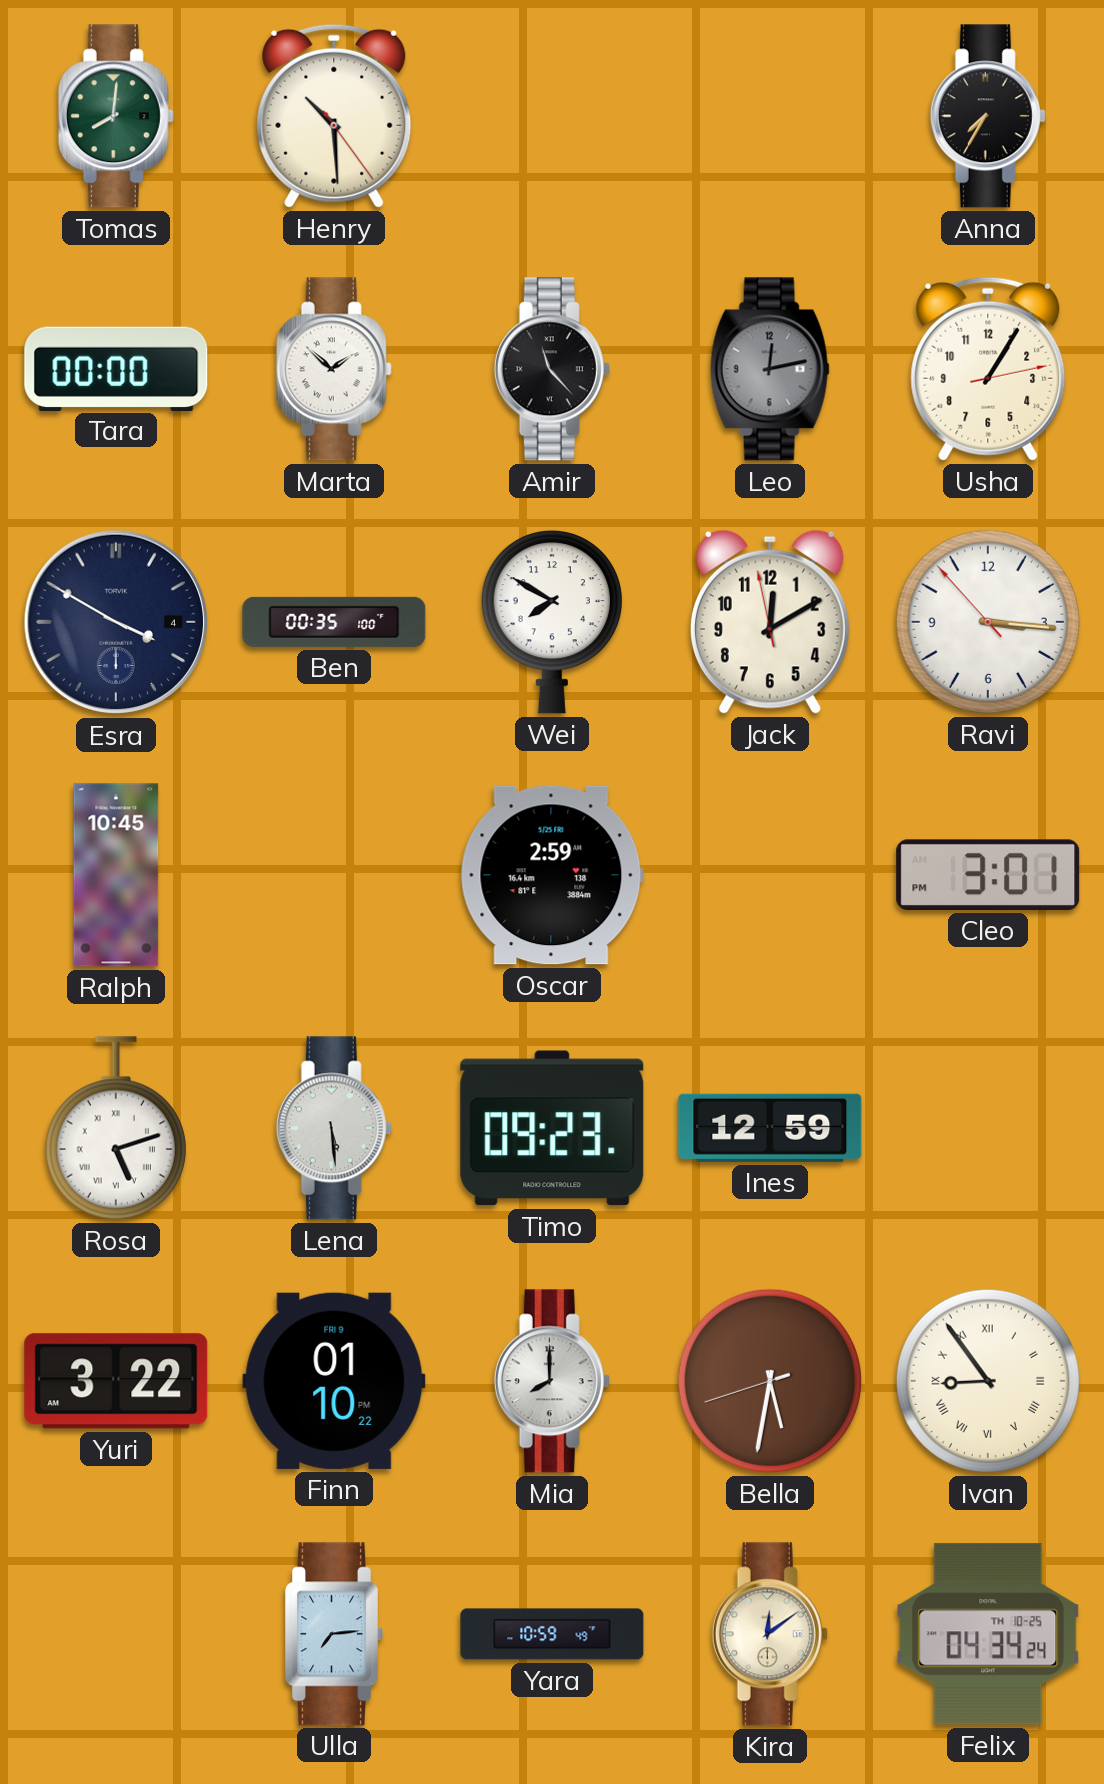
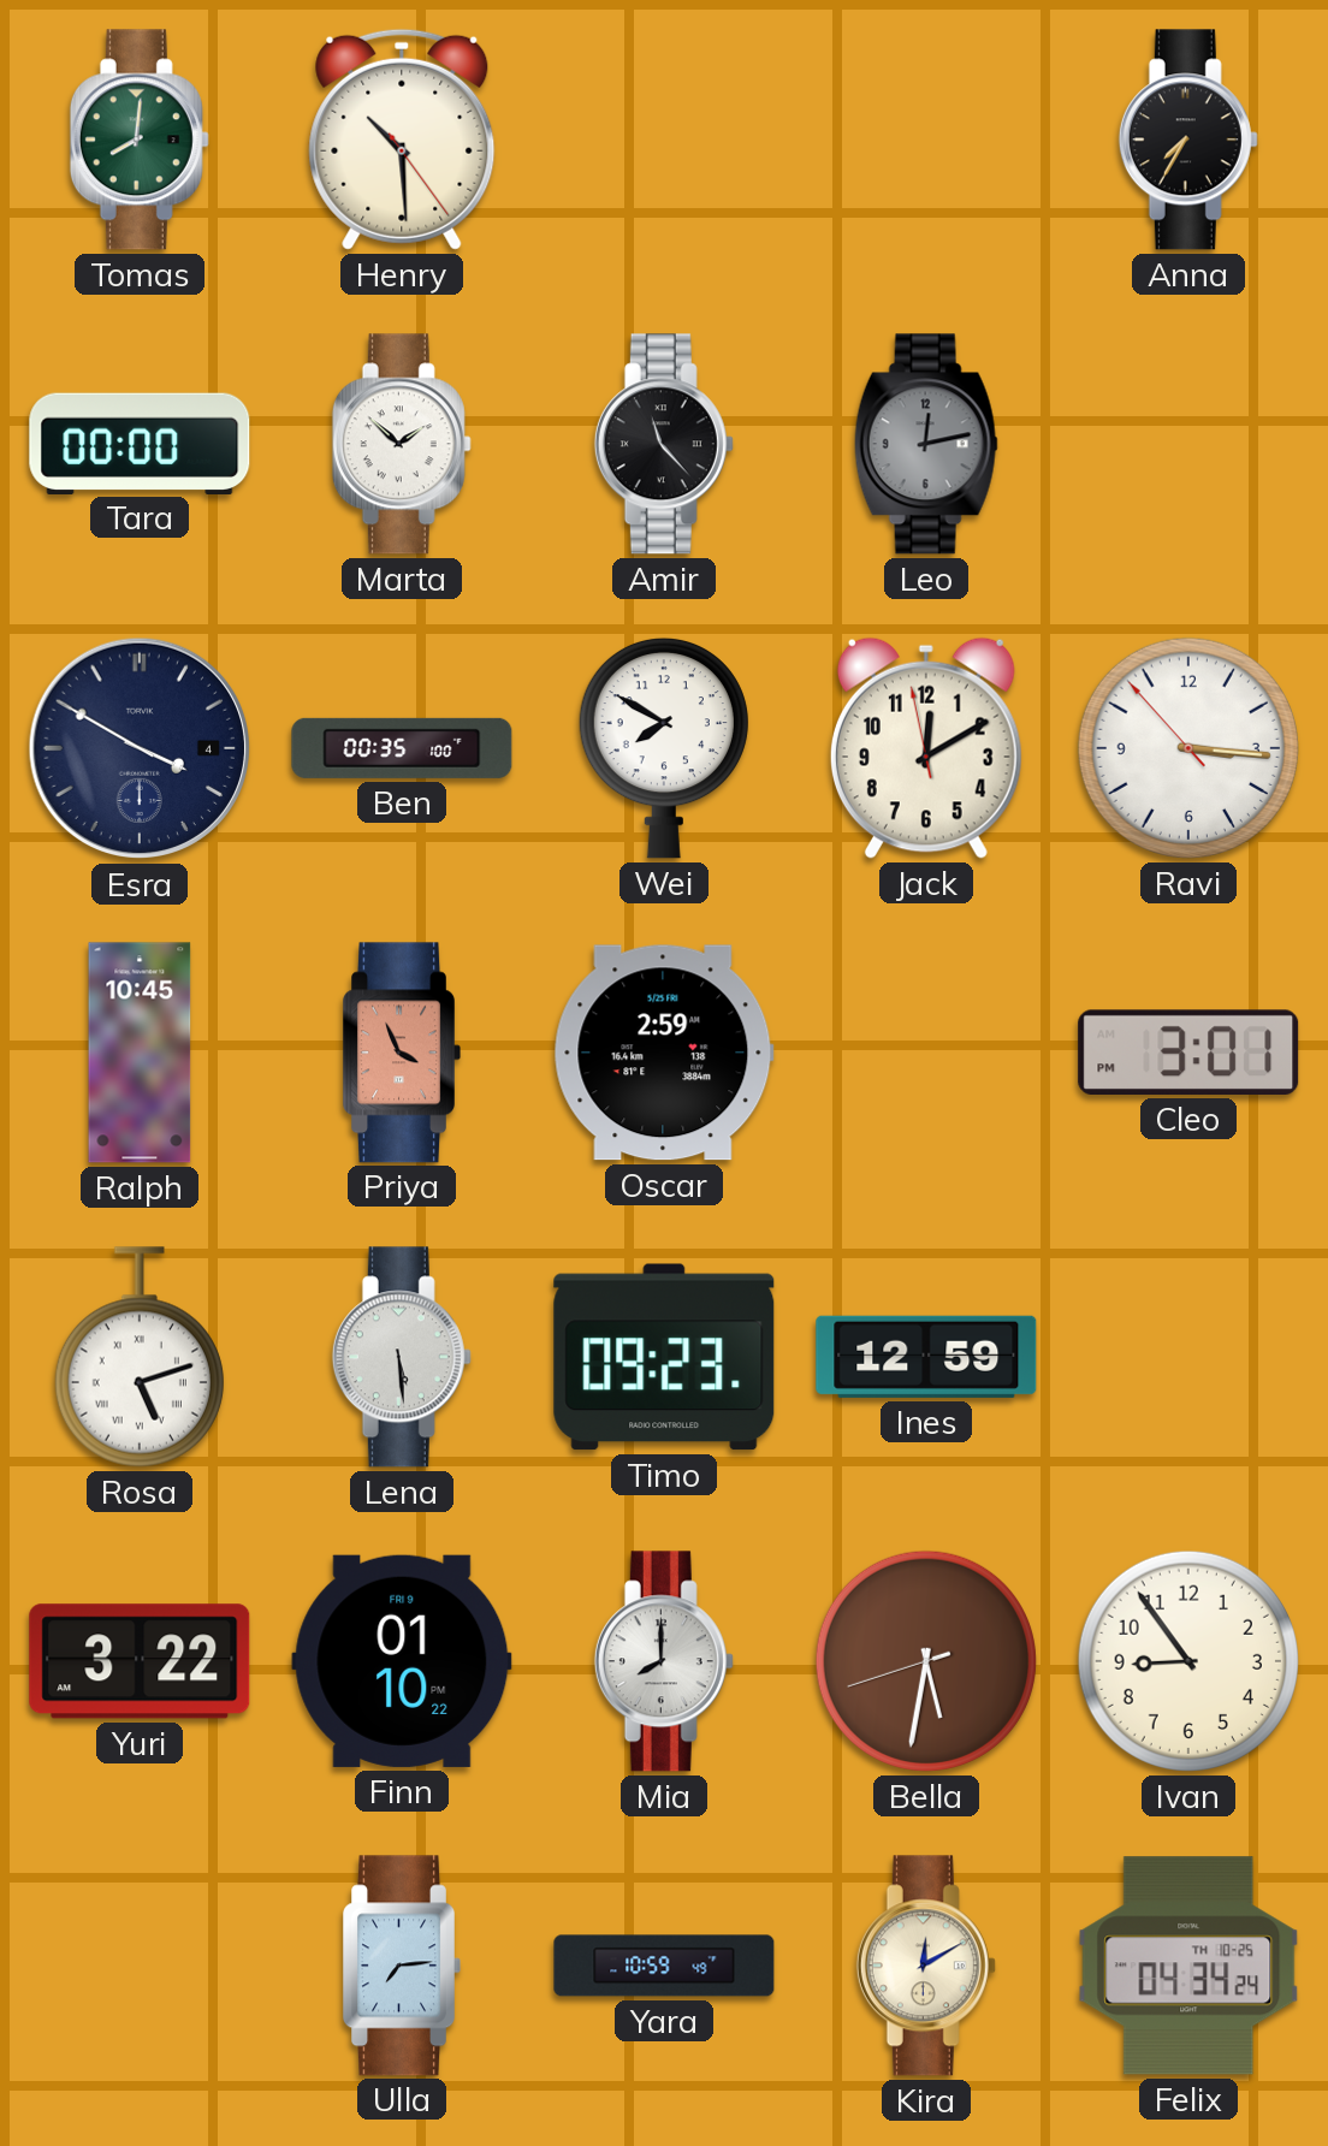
Usha: 1:05 -> none (988, 369)
Priya: none -> 3:56 (402, 1053)
Ivan numerals: Roman -> Arabic (1188, 1661)
Kira: 12:09 -> 12:10 (926, 1966)
